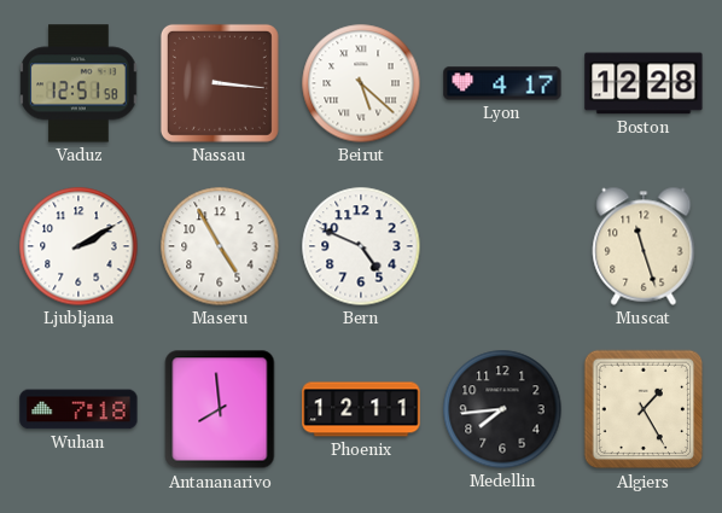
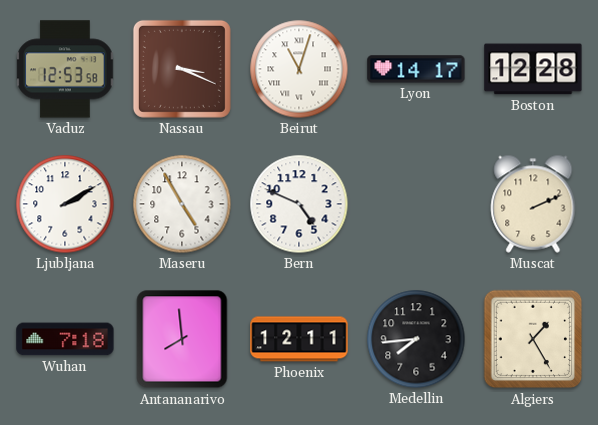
Vaduz: 12:51 -> 12:53 (65, 69)
Nassau: 3:16 -> 3:19 (182, 69)
Beirut: 5:22 -> 11:03 (299, 69)
Lyon: 4:17 -> 14:17 (416, 69)
Muscat: 11:27 -> 2:11 (533, 204)
